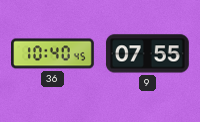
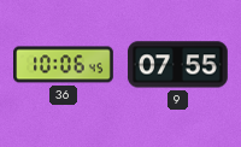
36: 10:40 -> 10:06 (64, 65)
